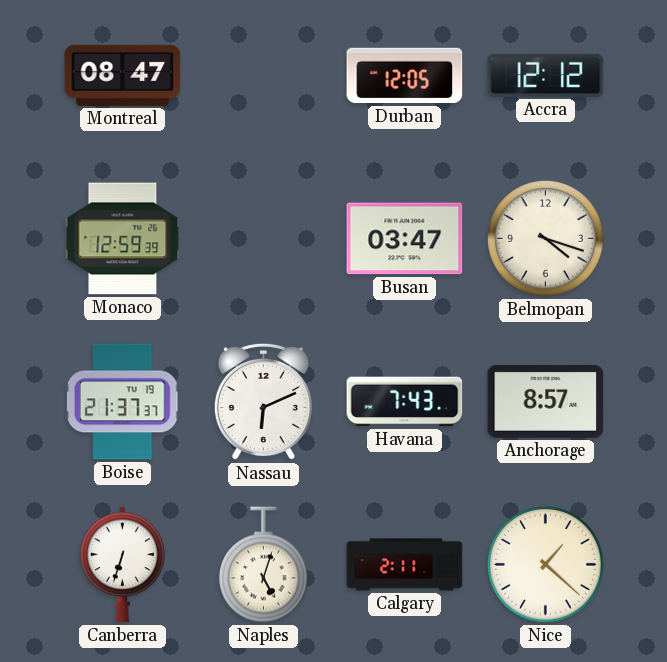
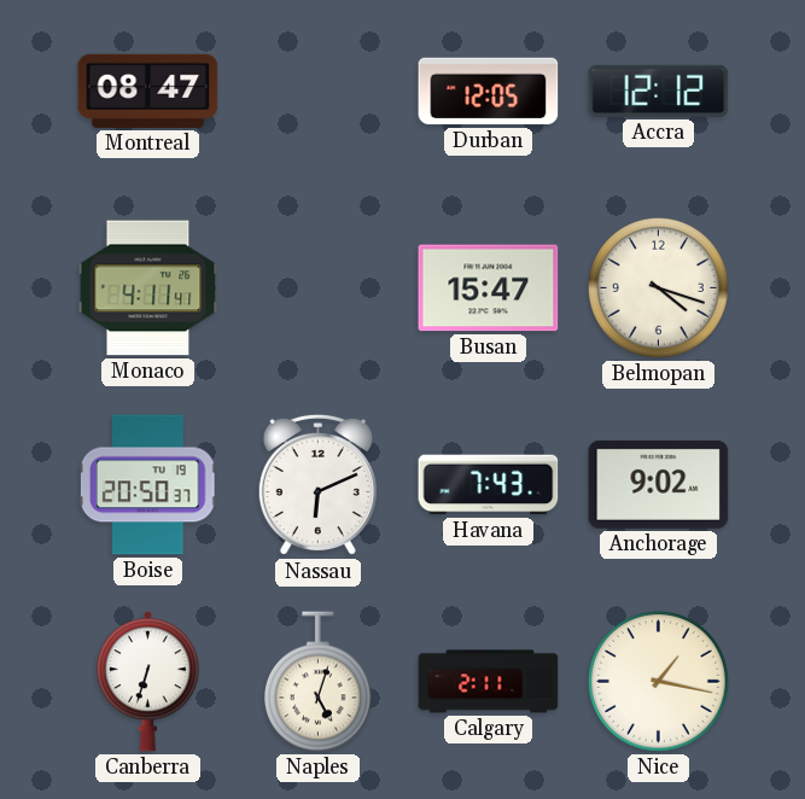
Monaco: 12:59 -> 4:11 (148, 288)
Busan: 03:47 -> 15:47 (489, 288)
Boise: 21:37 -> 20:50 (147, 485)
Anchorage: 8:57 -> 9:02 (659, 484)
Nice: 1:22 -> 1:17 (659, 682)
